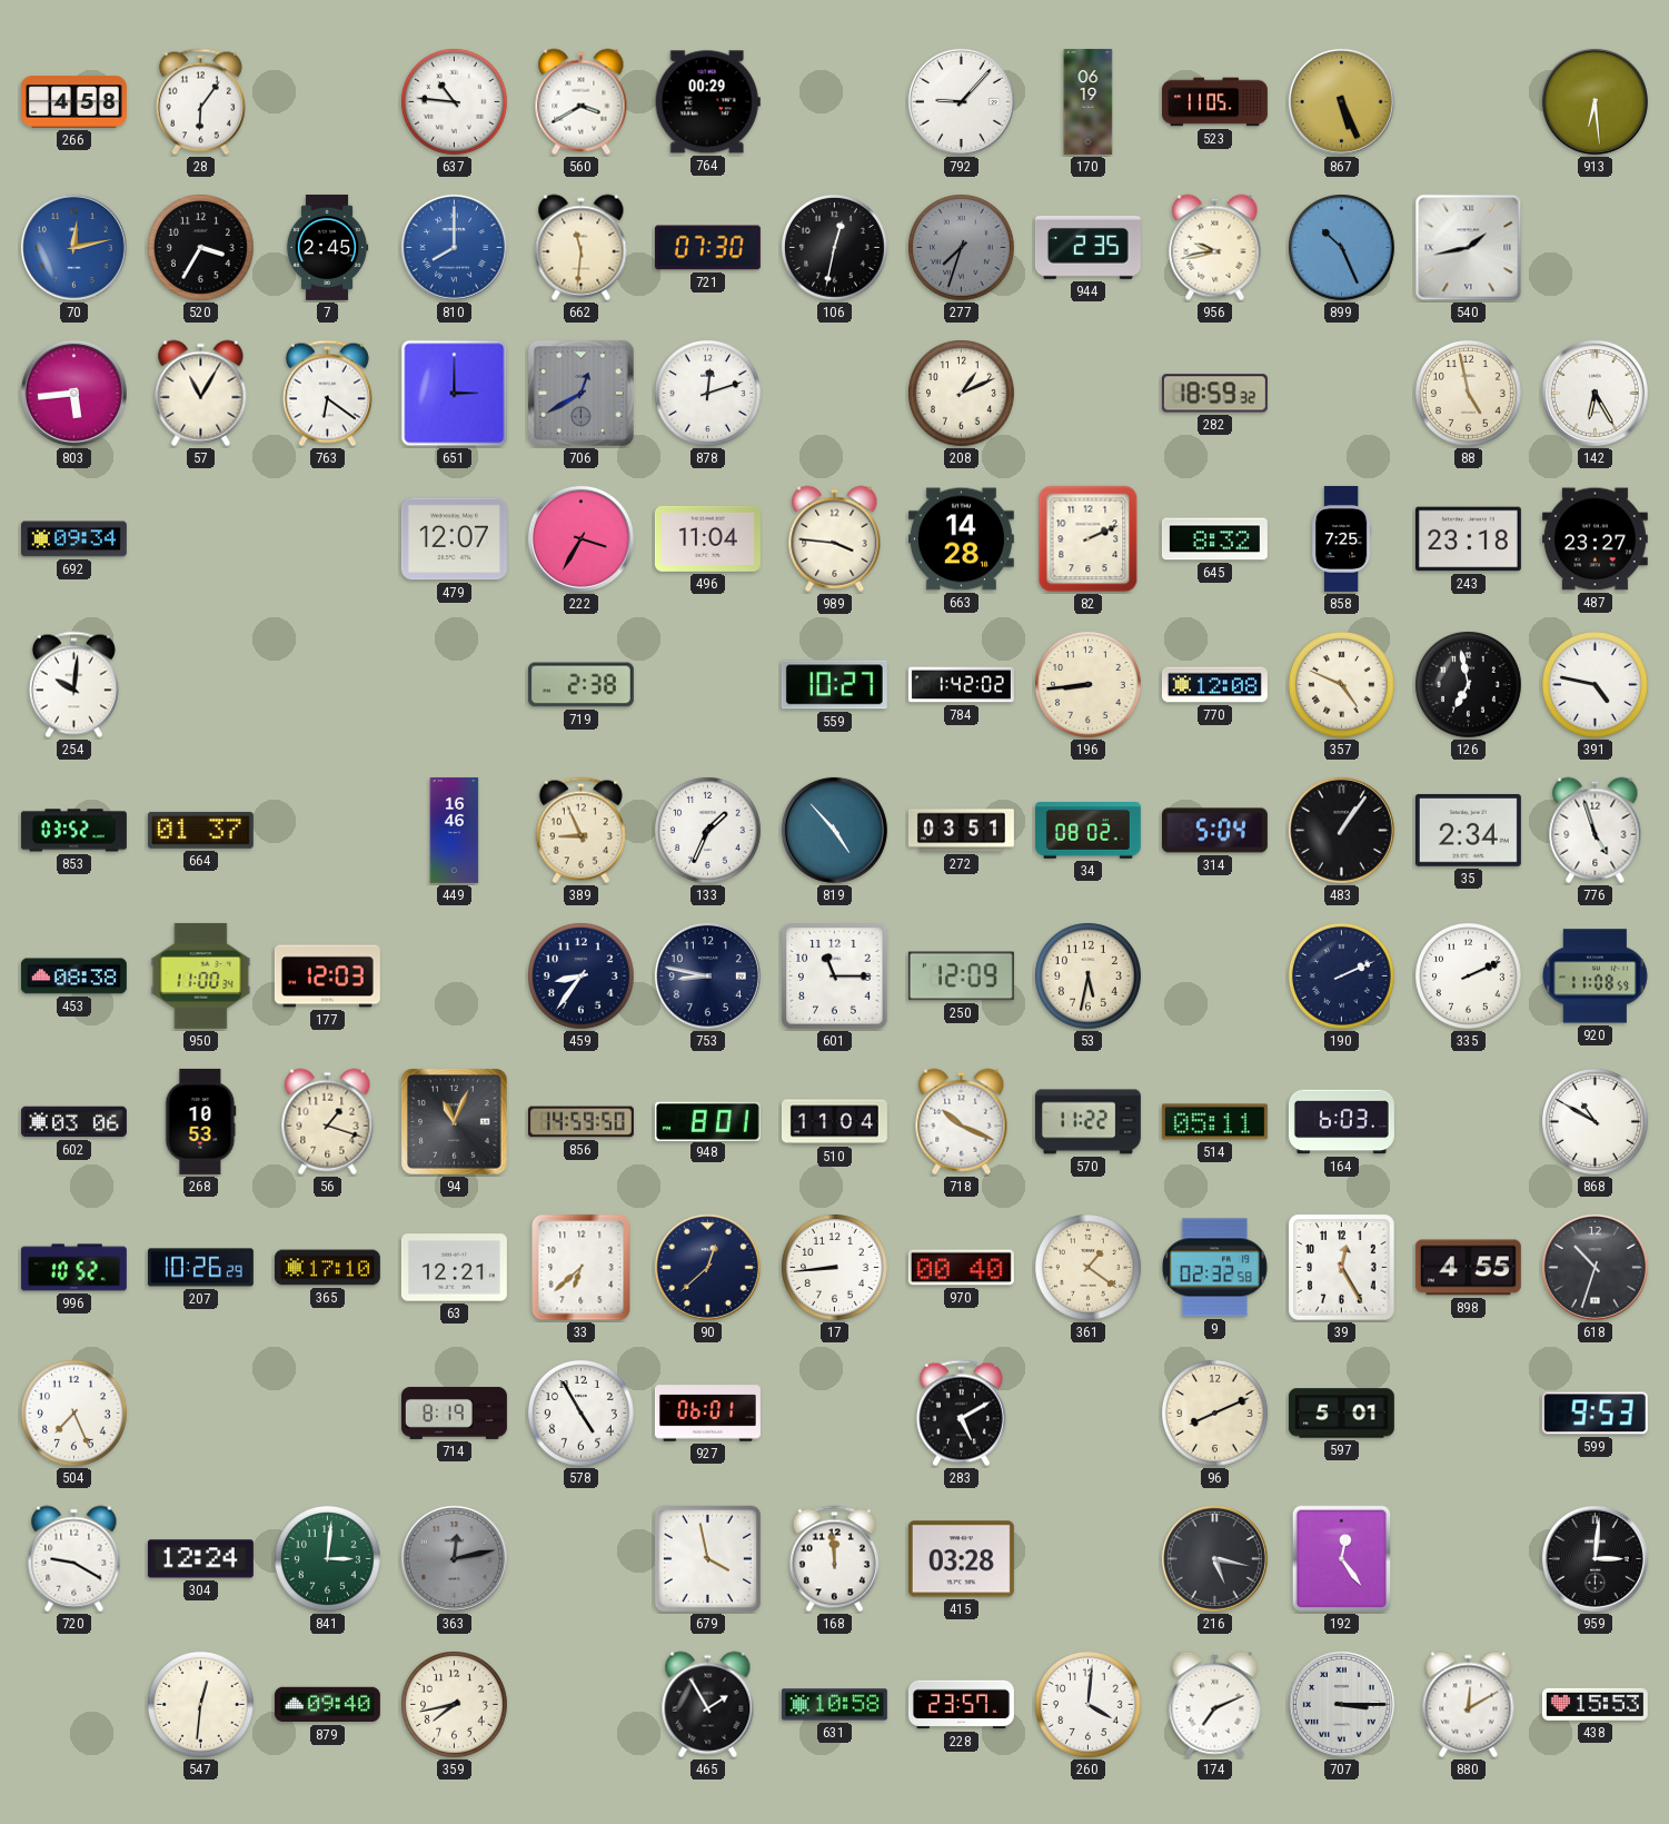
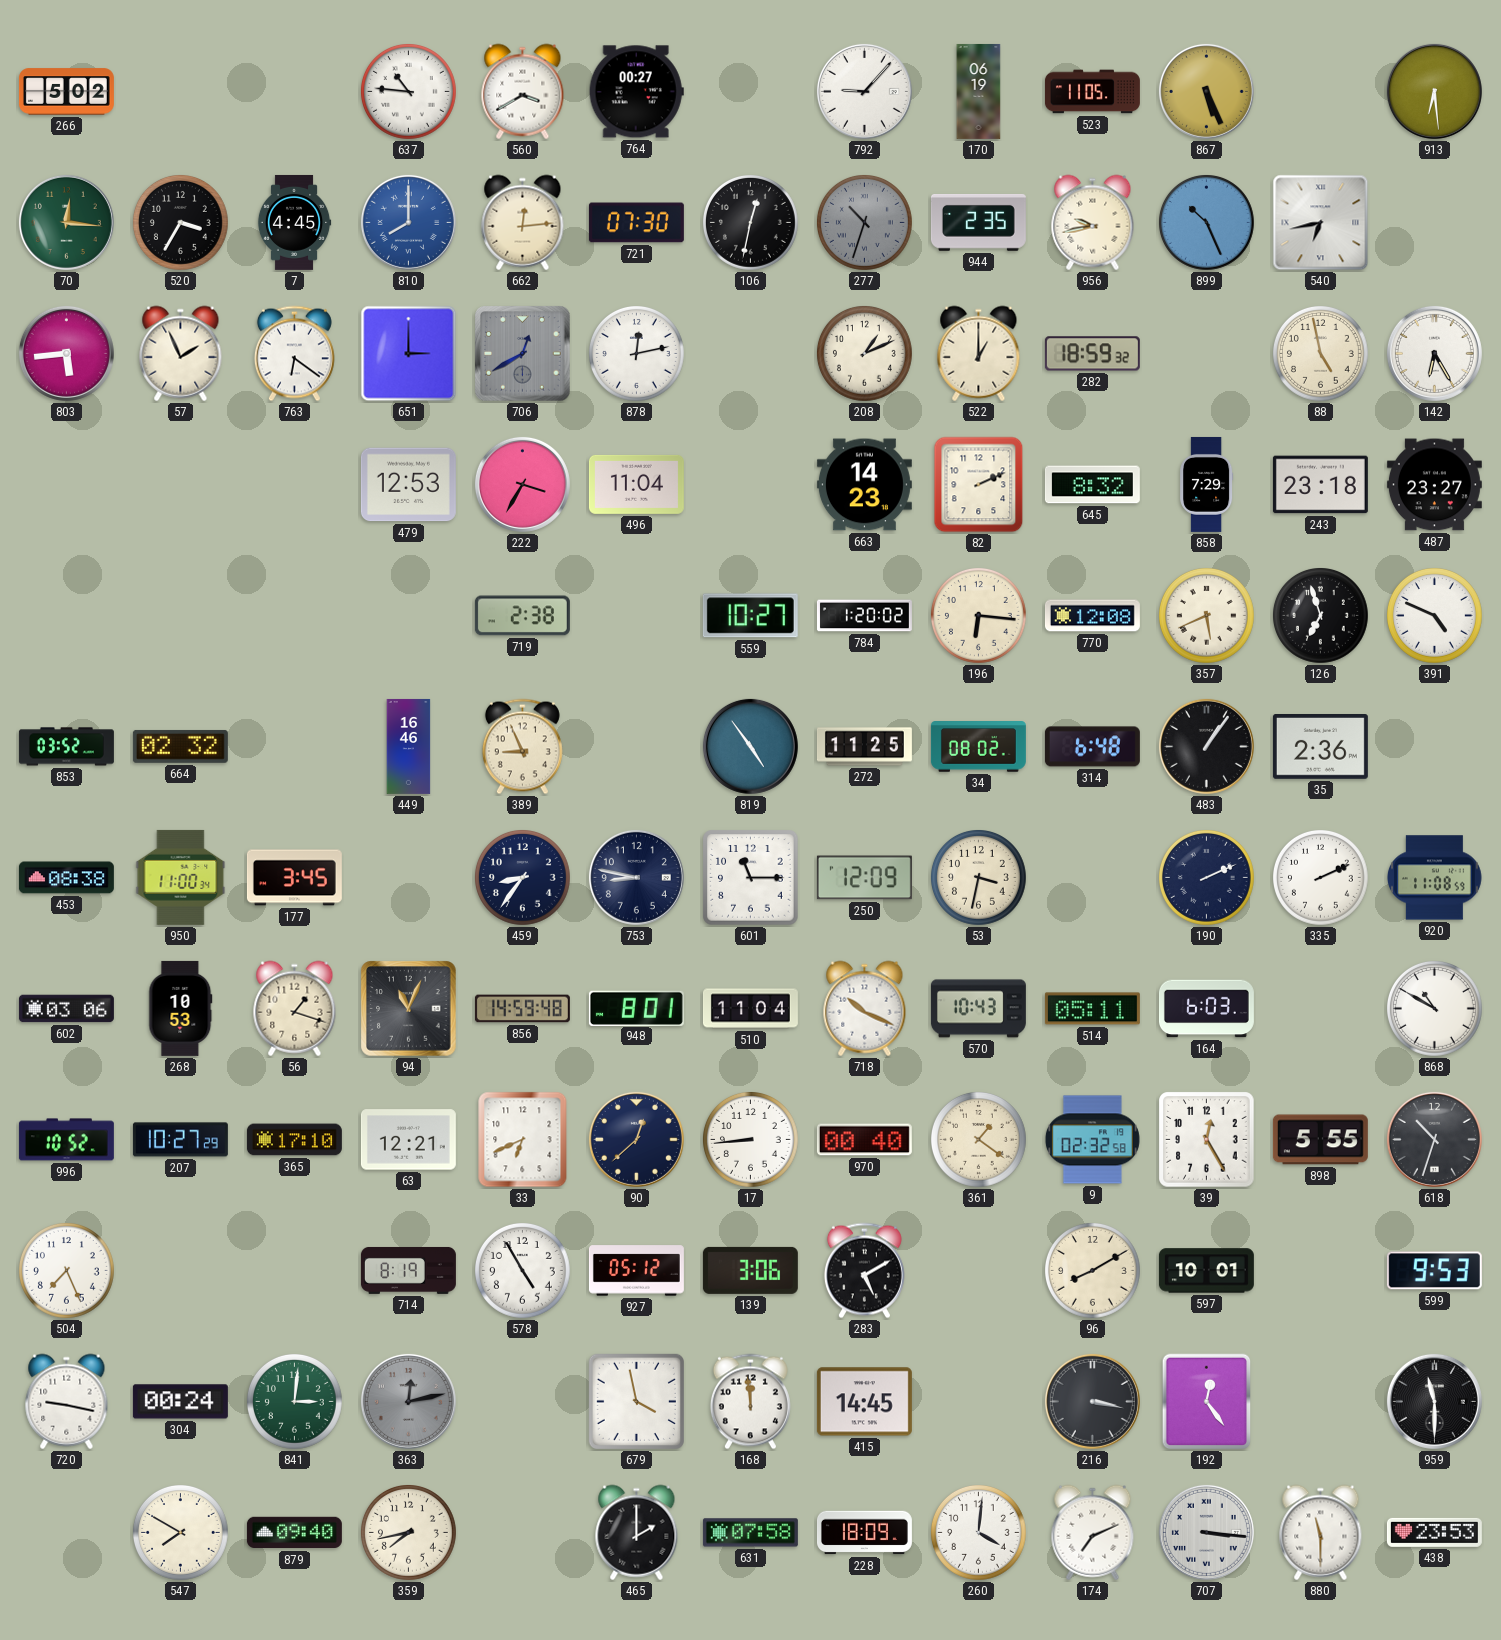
266: 4:58 -> 5:02 (66, 92)
28: 6:06 -> none (200, 102)
764: 00:29 -> 00:27 (636, 92)
70: 12:13 -> 12:16 (66, 222)
70 dial: blue -> green (66, 222)
7: 2:45 -> 4:45 (294, 222)
662: 11:31 -> 12:14 (523, 223)
277: 7:33 -> 10:33 (865, 223)
540: 1:43 -> 6:43 (1321, 223)
57: 11:05 -> 1:56 (181, 354)
878: 12:12 -> 12:13 (637, 354)
522: none -> 1:00 (979, 354)
692: 09:34 -> none (73, 539)
479: 12:07 -> 12:53 (408, 485)
989: 3:46 -> none (835, 539)
663: 14:28 -> 14:23 (864, 485)
858: 7:25 -> 7:29 (1207, 484)
254: 10:01 -> none (73, 685)
784: 1:42 -> 1:20 (864, 616)
196: 8:44 -> 6:16 (979, 616)
357: 4:49 -> 5:41 (1207, 616)
126: 6:58 -> 6:57 (1321, 616)
391: 4:47 -> 4:49 (1435, 616)
664: 01:37 -> 02:32 (180, 746)
133: 1:34 -> none (708, 831)
819: 4:53 -> 4:54 (750, 746)
272: 03:51 -> 11:25 (864, 747)
314: 5:04 -> 6:48 (1092, 747)
35: 2:34 -> 2:36 (1320, 747)
776: 4:57 -> none (1596, 831)
177: 12:03 -> 3:45 (294, 878)
53: 5:32 -> 3:32 (979, 878)
856: 14:59:50 -> 14:59:48 (522, 1009)
570: 11:22 -> 10:43 (978, 1009)
207: 10:26 -> 10:27 (180, 1140)
33: 6:38 -> 6:41 (523, 1140)
898: 4:55 -> 5:55 (1320, 1140)
927: 06:01 -> 05:12 (636, 1271)
139: none -> 3:06 (750, 1270)
96: 8:11 -> 8:10 (1093, 1271)
597: 5:01 -> 10:01 (1206, 1271)
720: 9:20 -> 9:17 (67, 1402)
304: 12:24 -> 00:24 (180, 1402)
415: 03:28 -> 14:45 (864, 1402)
216: 5:17 -> 3:17 (1092, 1401)
959: 3:01 -> 11:30 (1434, 1401)
547: 12:31 -> 7:50 (181, 1533)
465: 1:55 -> 2:00 (637, 1533)
631: 10:58 -> 07:58 (750, 1533)
228: 23:57 -> 18:09 (864, 1533)
707: 3:15 -> 3:16 (1206, 1532)
880: 12:10 -> 11:30 (1321, 1533)
438: 15:53 -> 23:53 (1434, 1532)
